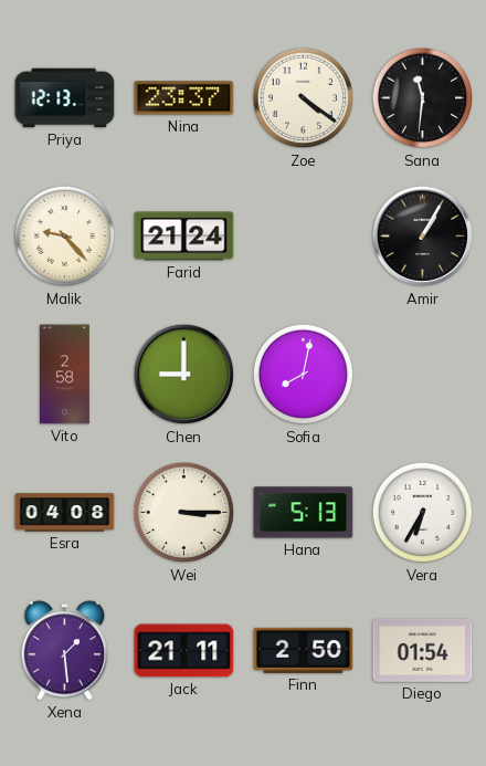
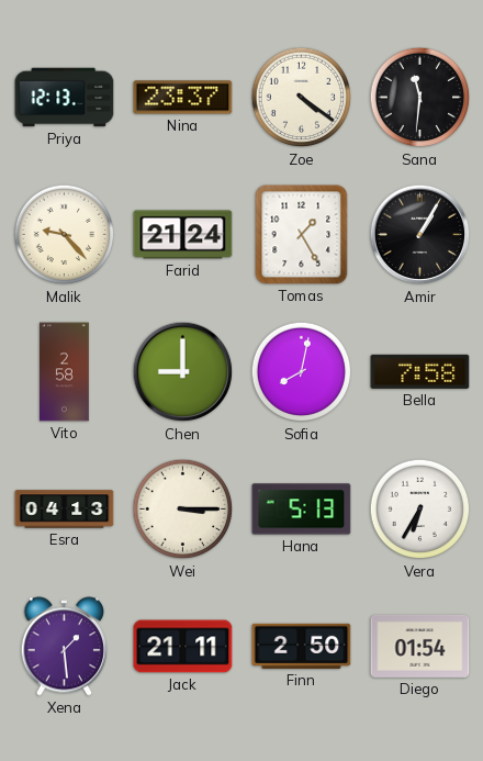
Tomas: none -> 1:25 (302, 235)
Bella: none -> 7:58 (420, 371)
Esra: 04:08 -> 04:13 (65, 510)
